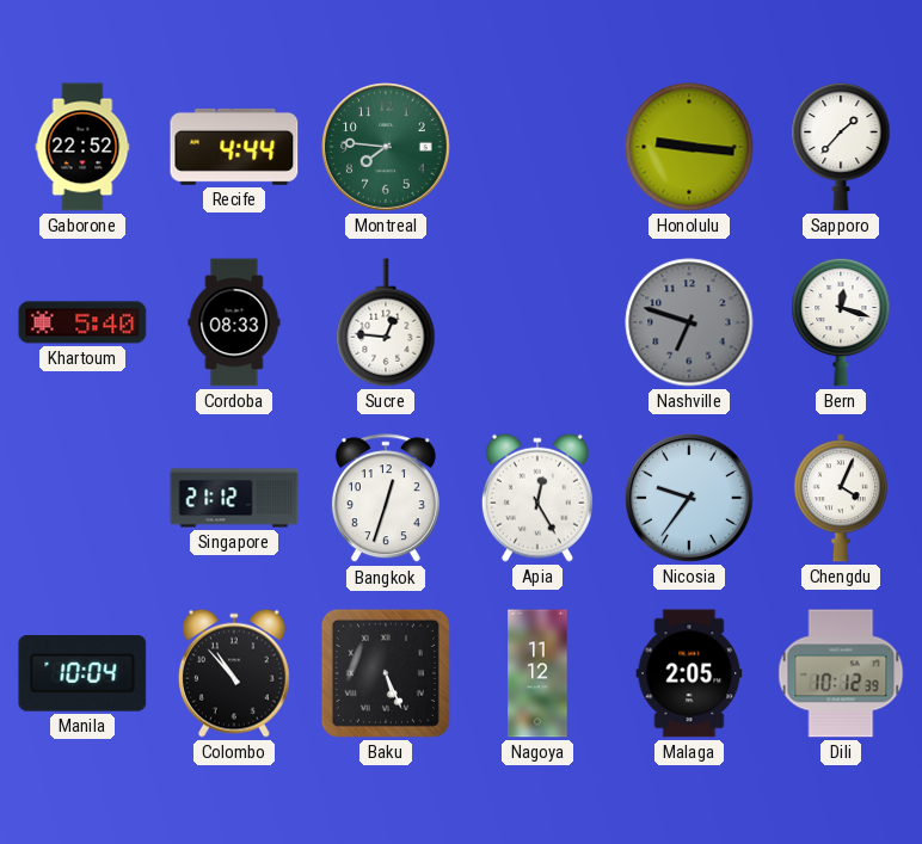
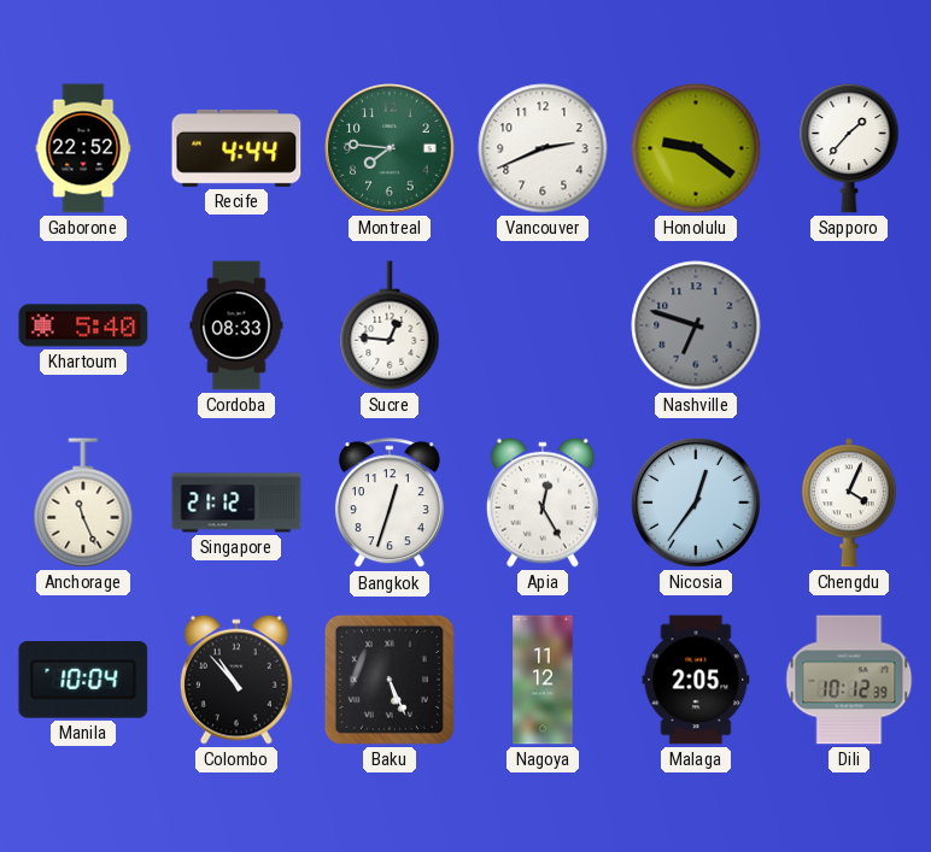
Vancouver: none -> 2:41 (543, 148)
Honolulu: 9:16 -> 9:21 (696, 148)
Bern: 12:18 -> none (841, 322)
Anchorage: none -> 11:26 (83, 503)
Nicosia: 9:36 -> 12:36 (697, 504)
